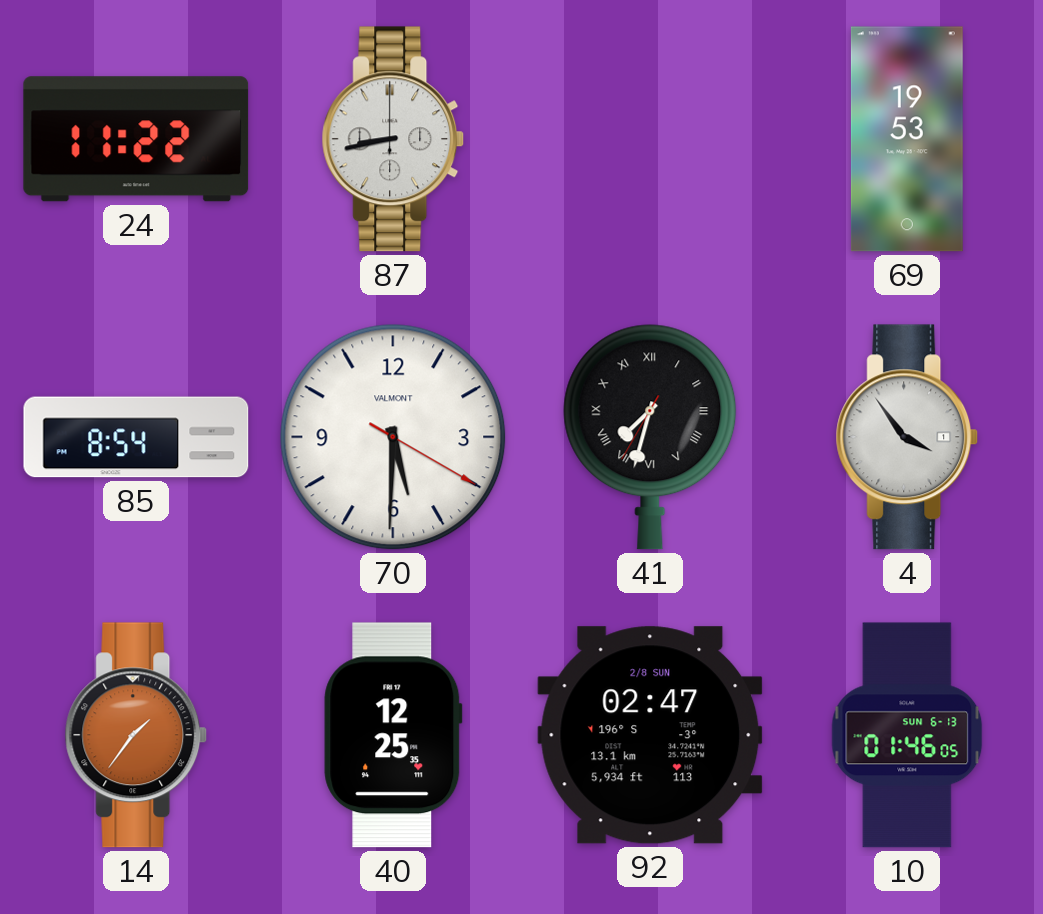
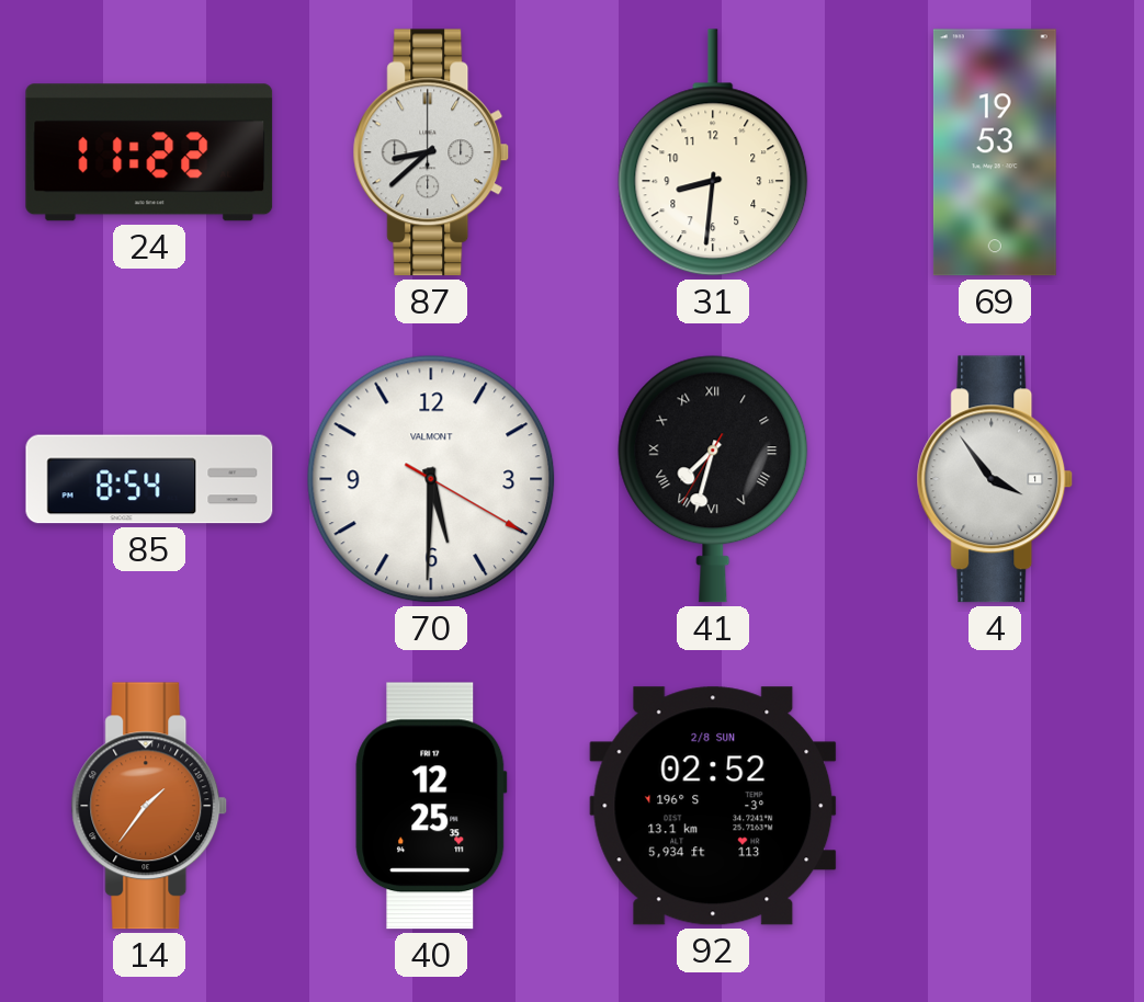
87: 8:43 -> 8:38 (431, 152)
31: none -> 8:31 (713, 152)
92: 02:47 -> 02:52 (713, 806)
10: 01:46 -> none (907, 735)
